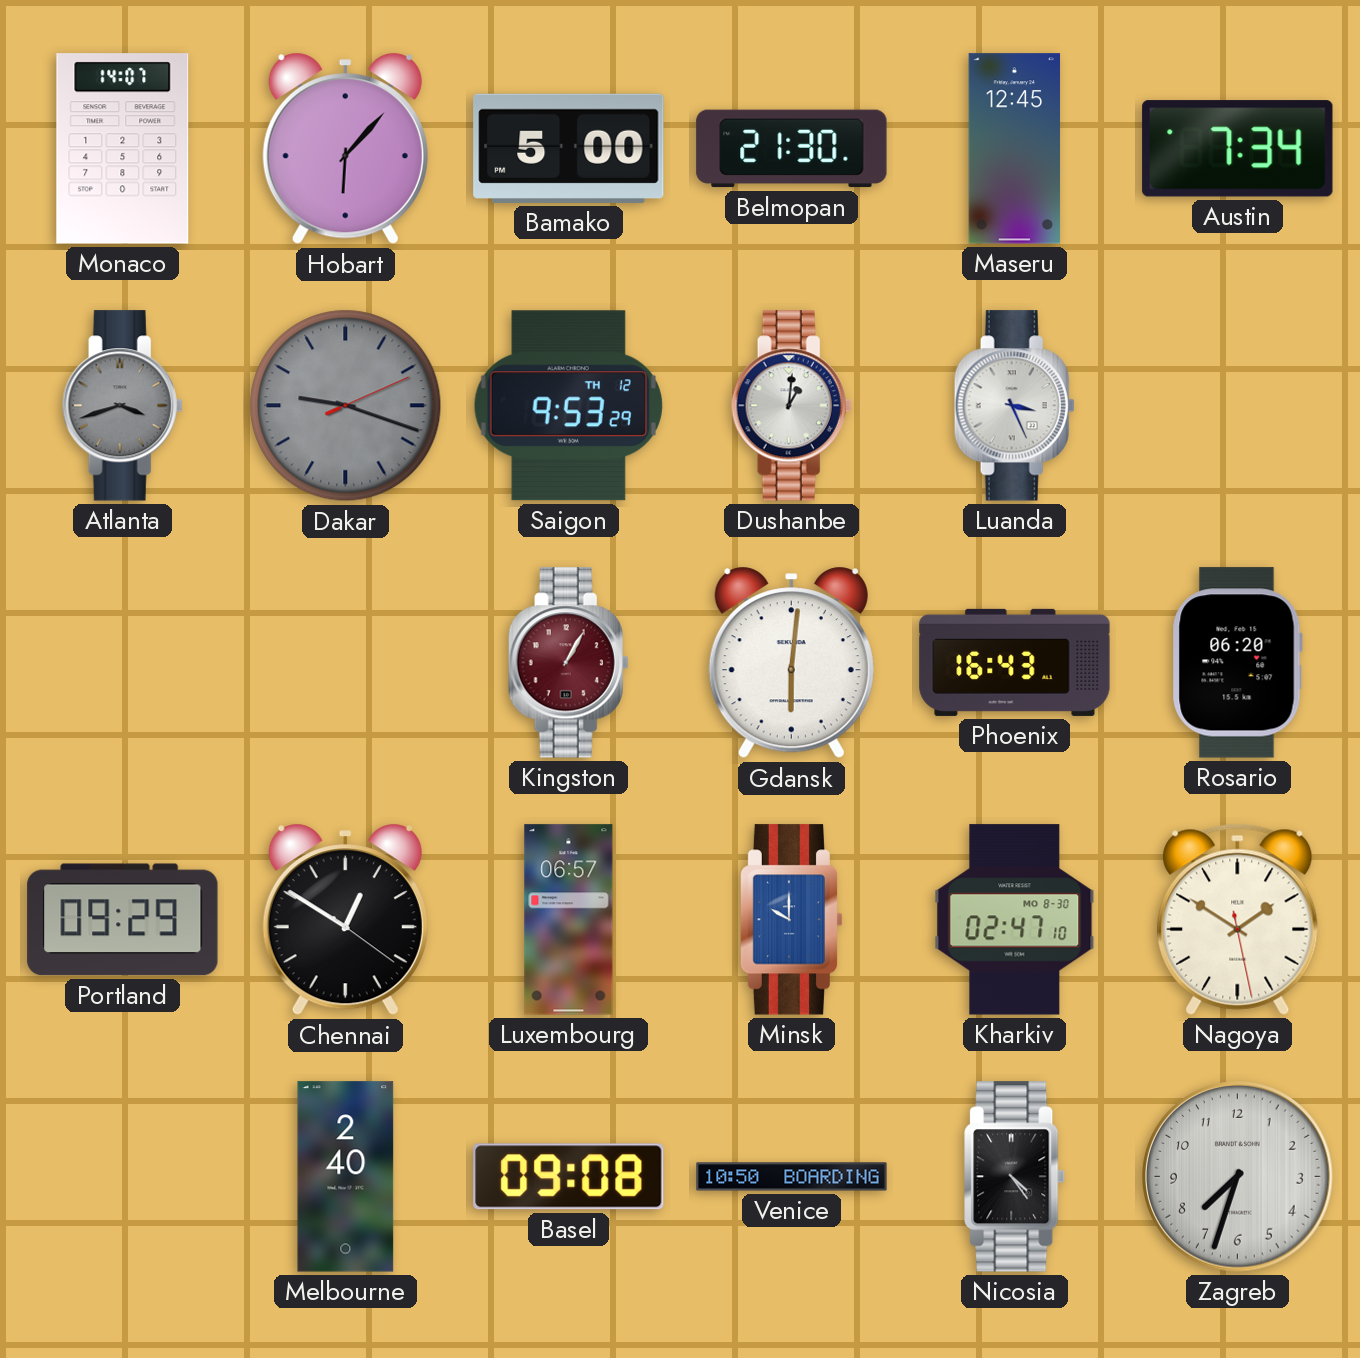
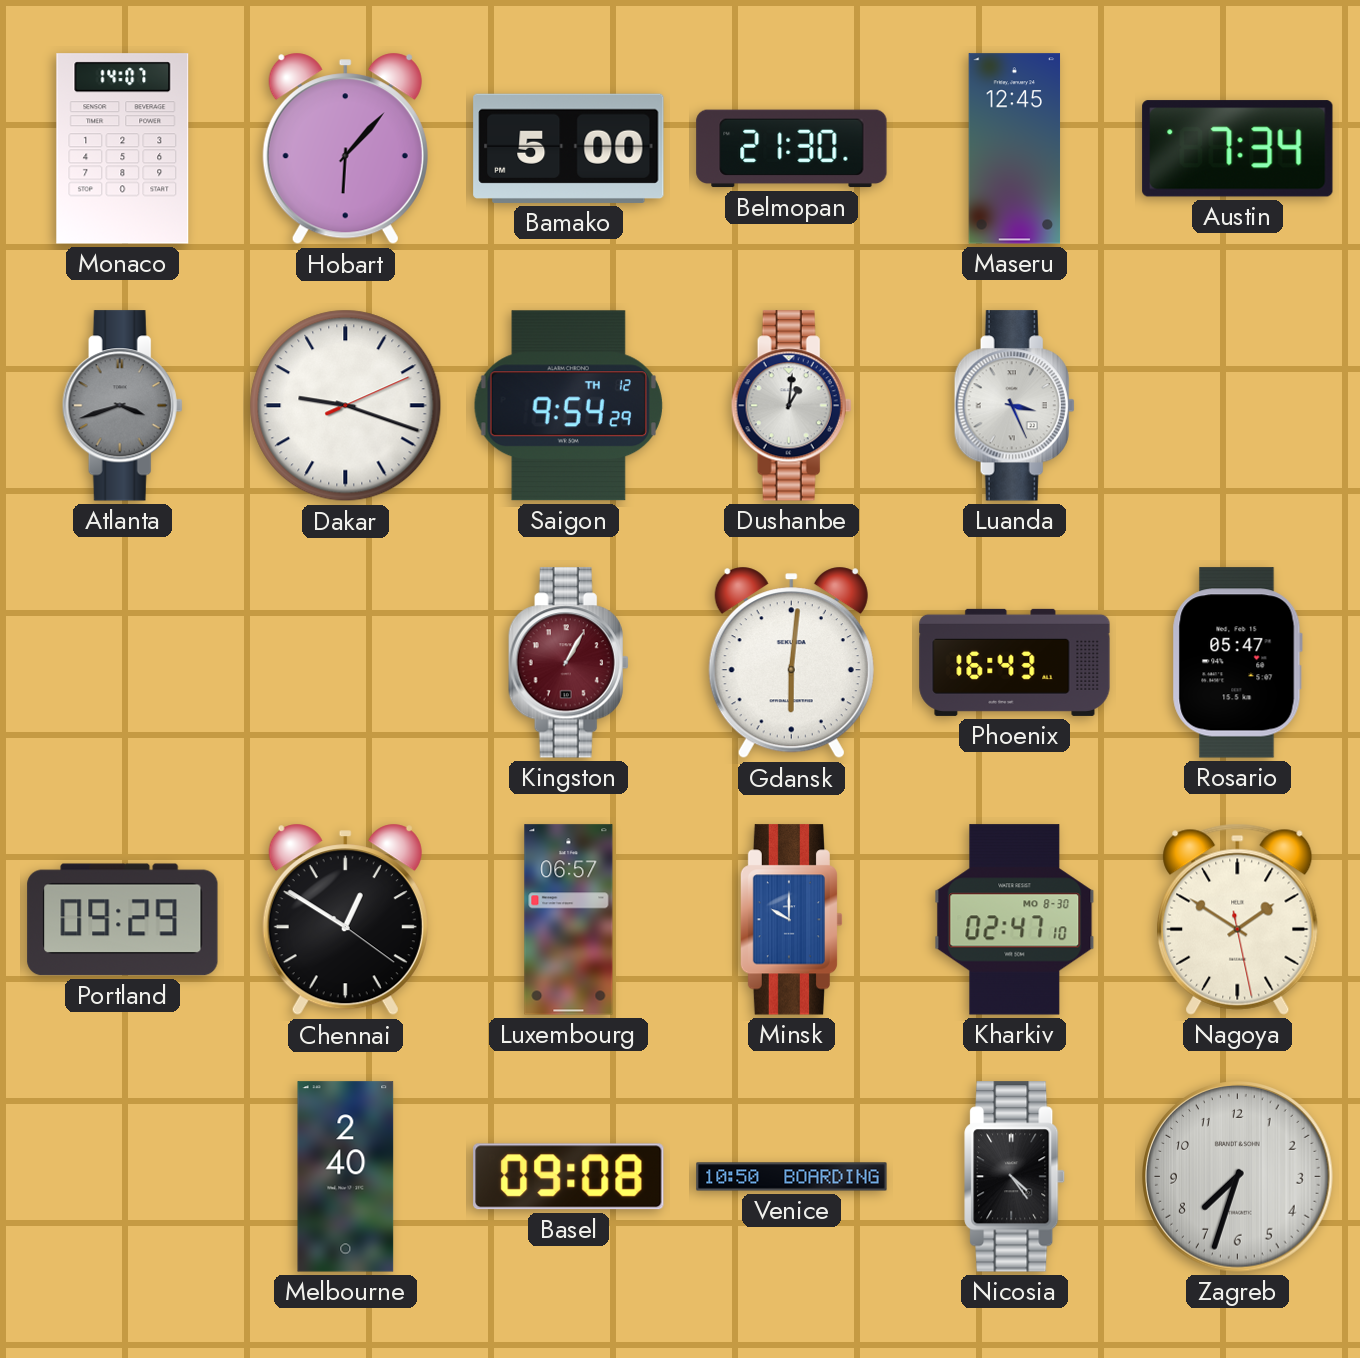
Dakar dial: grey -> white (346, 406)
Saigon: 9:53 -> 9:54 (568, 406)
Rosario: 06:20 -> 05:47 (1237, 663)
